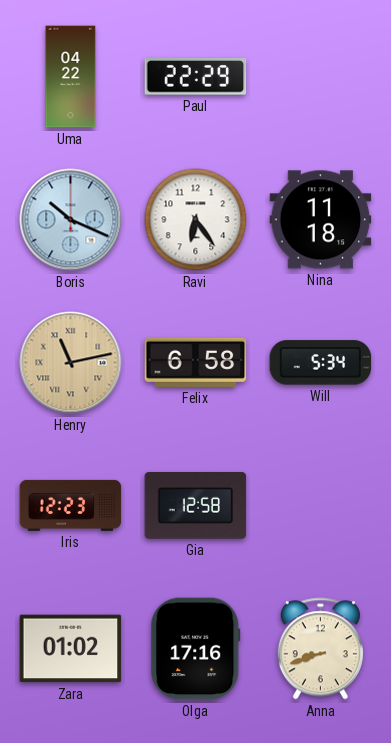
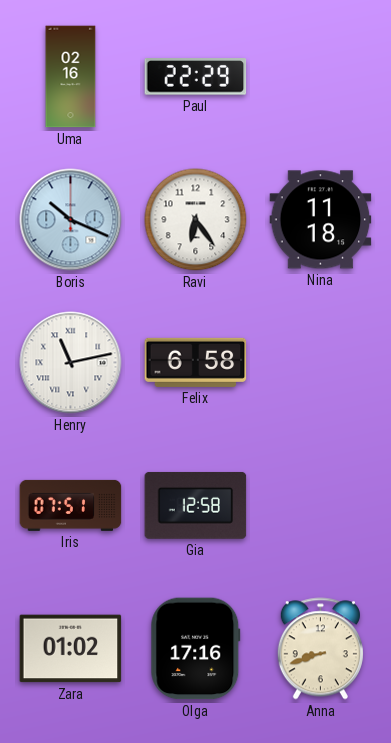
Uma: 04:22 -> 02:16 (71, 77)
Henry dial: champagne -> white (71, 363)
Will: 5:34 -> none (321, 363)
Iris: 12:23 -> 07:51 (71, 505)
